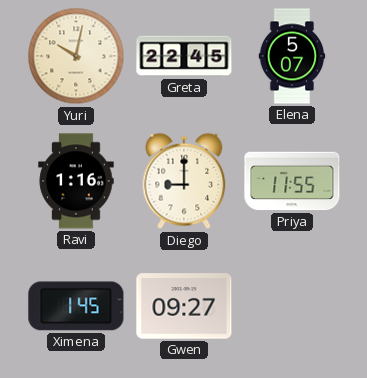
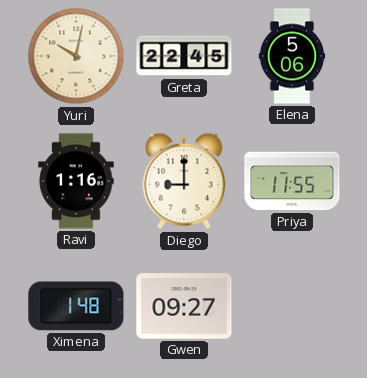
Elena: 5:07 -> 5:06 (292, 56)
Ximena: 1:45 -> 1:48 (76, 306)
